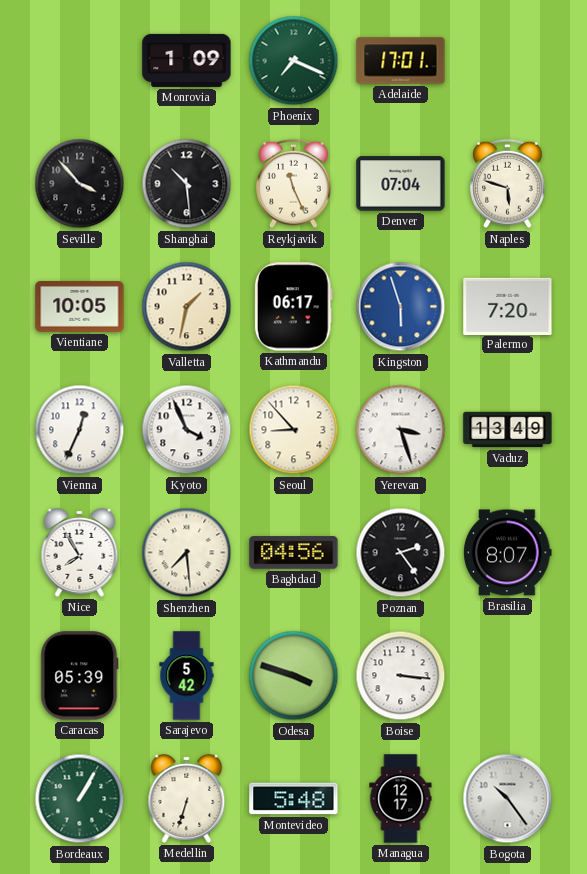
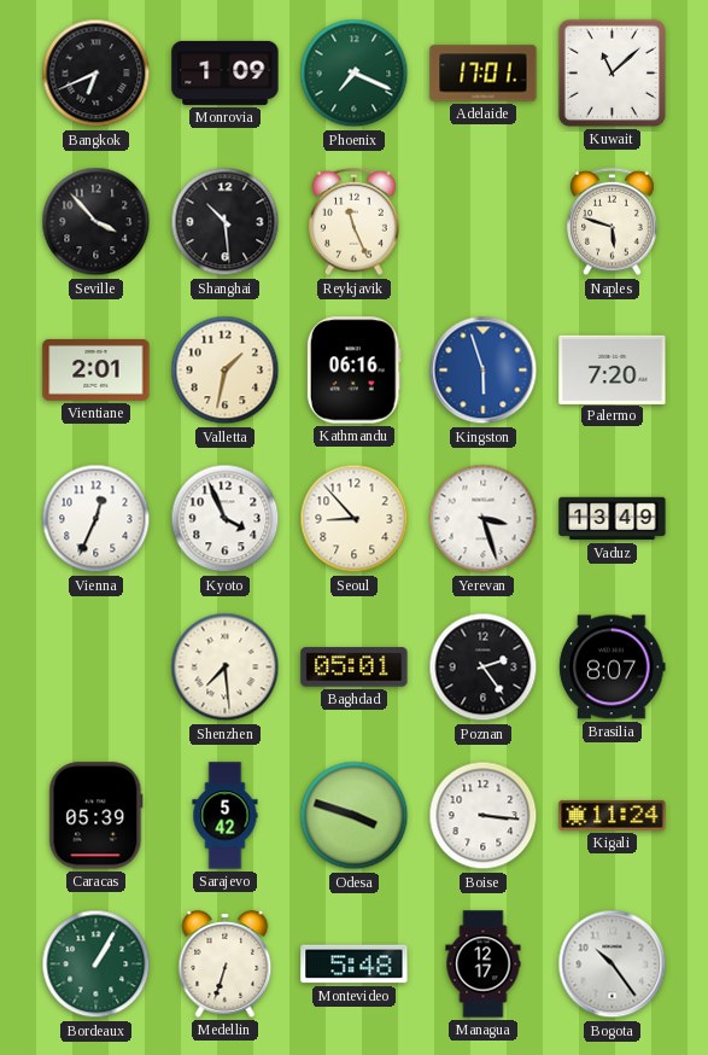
Bangkok: none -> 6:41 (96, 74)
Kuwait: none -> 11:08 (612, 72)
Denver: 07:04 -> none (401, 184)
Vientiane: 10:05 -> 2:01 (96, 369)
Kathmandu: 06:17 -> 06:16 (353, 371)
Nice: 7:55 -> none (80, 553)
Baghdad: 04:56 -> 05:01 (355, 668)
Kigali: none -> 11:24 (613, 815)
